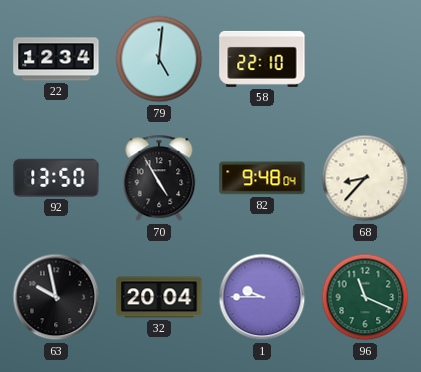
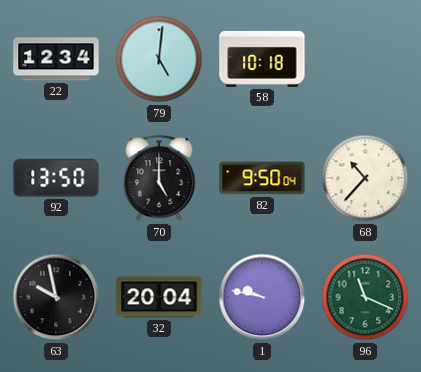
58: 22:10 -> 10:18 (262, 59)
70: 4:55 -> 5:00 (159, 178)
82: 9:48 -> 9:50 (262, 178)
68: 8:37 -> 10:37 (365, 178)
1: 9:45 -> 9:47 (262, 297)
